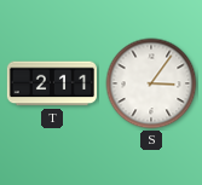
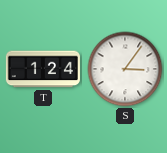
T: 2:11 -> 1:24 (43, 69)
